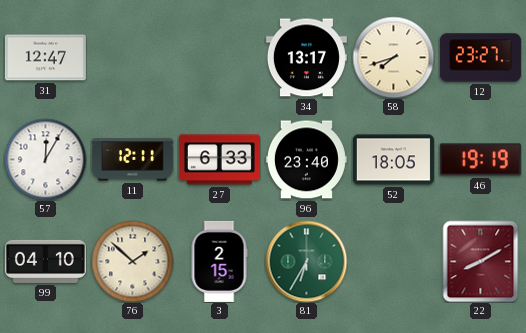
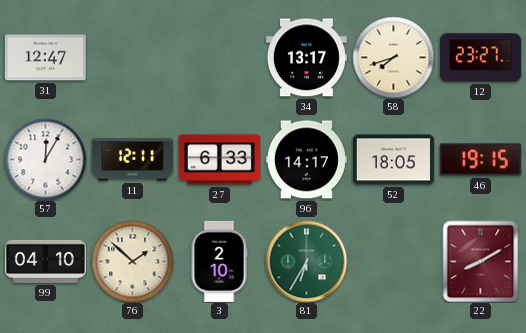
96: 23:40 -> 14:17 (306, 160)
46: 19:19 -> 19:15 (480, 160)
3: 2:15 -> 2:10 (219, 261)
